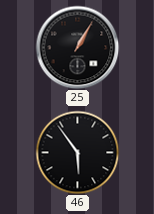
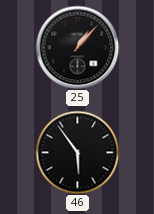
25: 1:05 -> 1:07 (77, 47)
